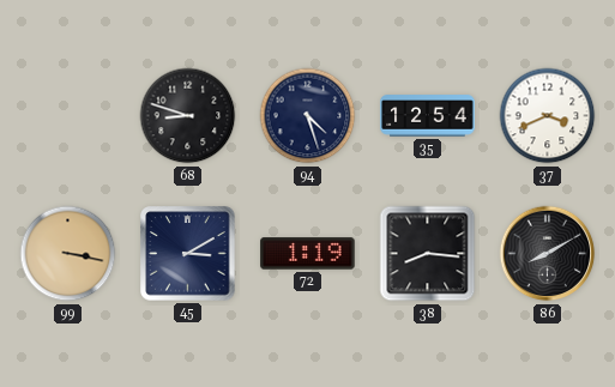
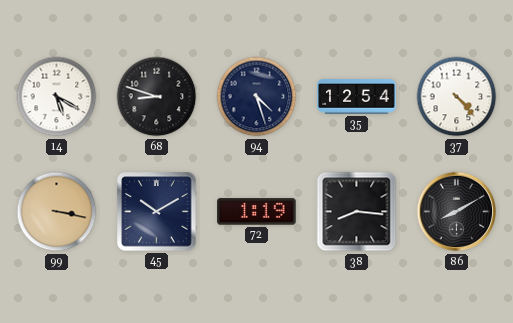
14: none -> 5:20 (57, 97)
37: 3:41 -> 4:23 (457, 97)
45: 3:10 -> 10:10 (157, 212)
